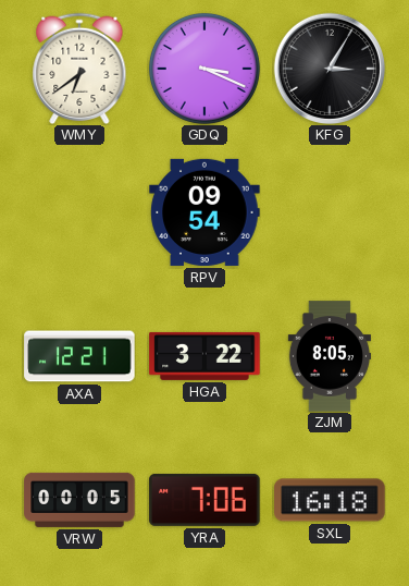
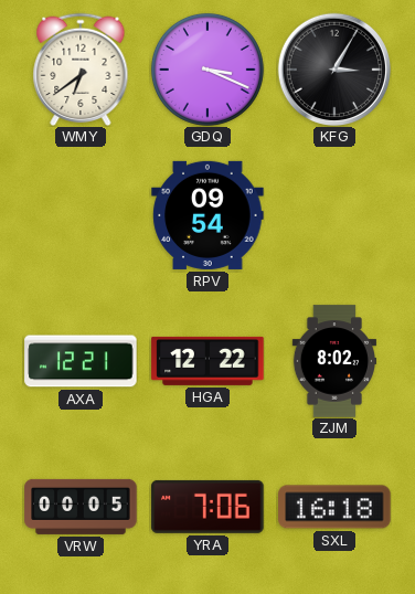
HGA: 3:22 -> 12:22 (208, 361)
ZJM: 8:05 -> 8:02 (333, 361)
